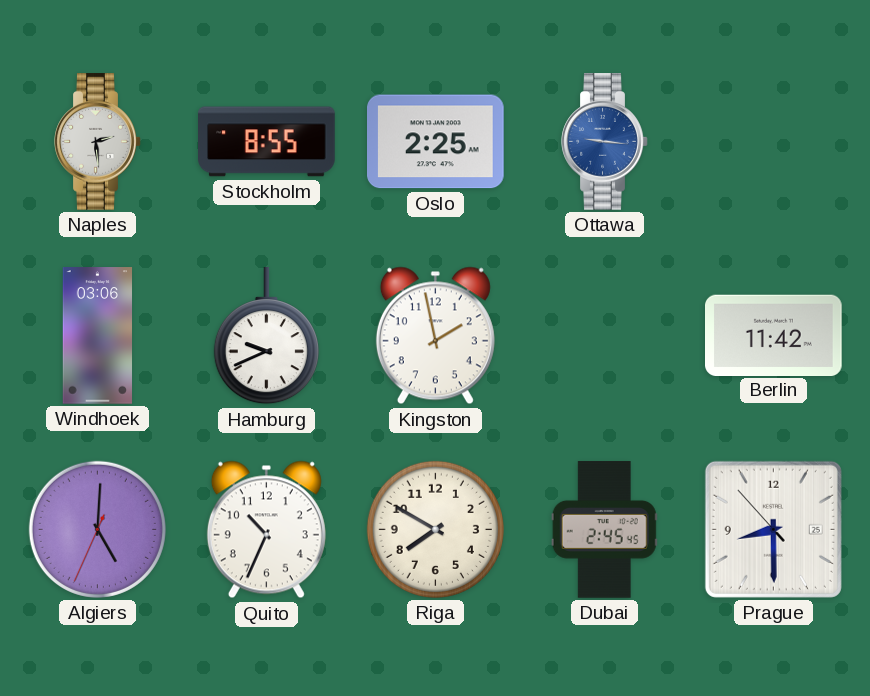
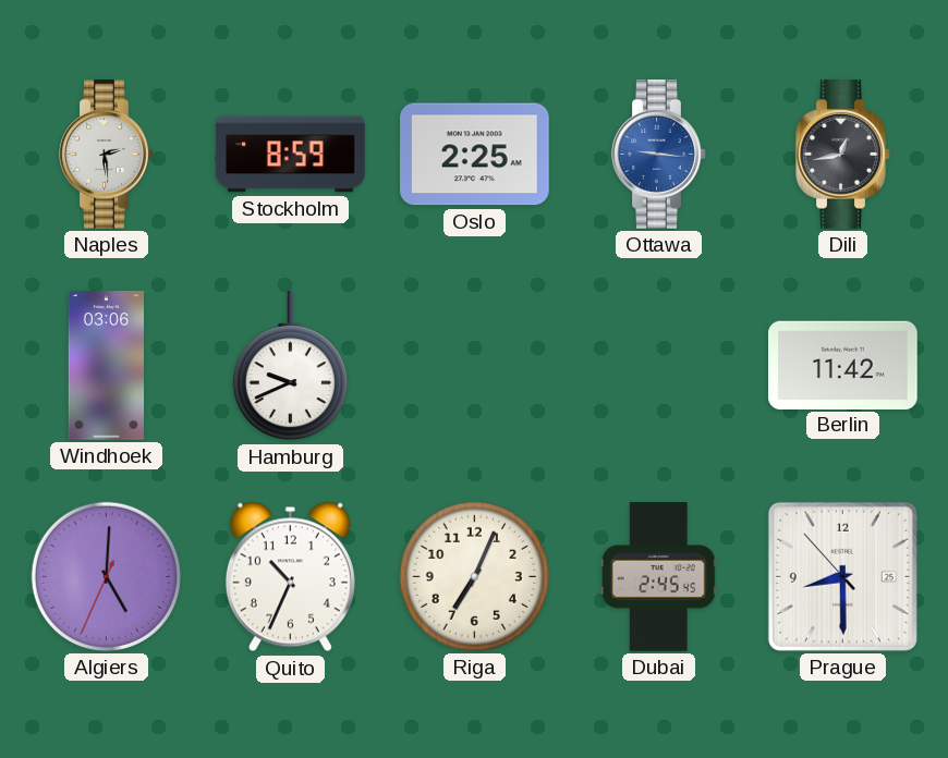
Stockholm: 8:55 -> 8:59 (291, 155)
Dili: none -> 12:43 (843, 155)
Kingston: 1:58 -> none (435, 336)
Riga: 7:50 -> 7:04 (474, 576)
